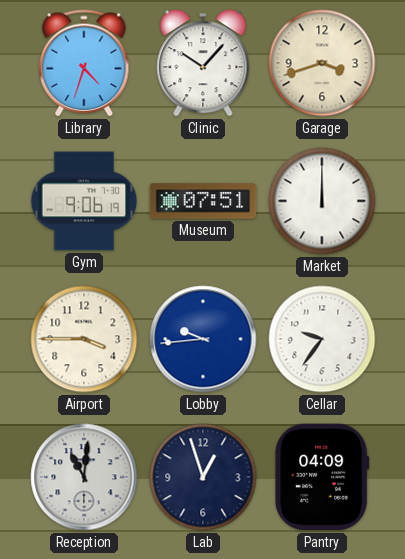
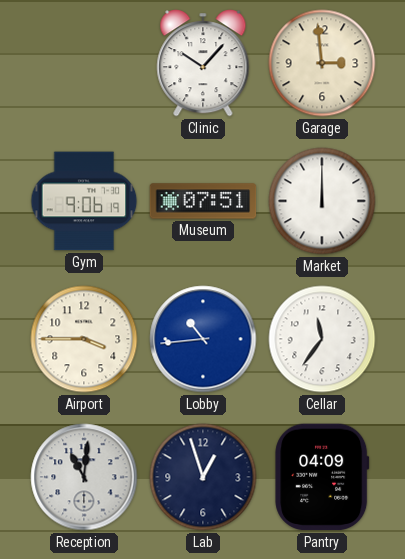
Library: 4:33 -> none (84, 63)
Garage: 3:42 -> 2:59 (322, 63)
Lobby: 9:44 -> 10:44 (203, 339)
Cellar: 9:36 -> 11:36 (322, 339)
